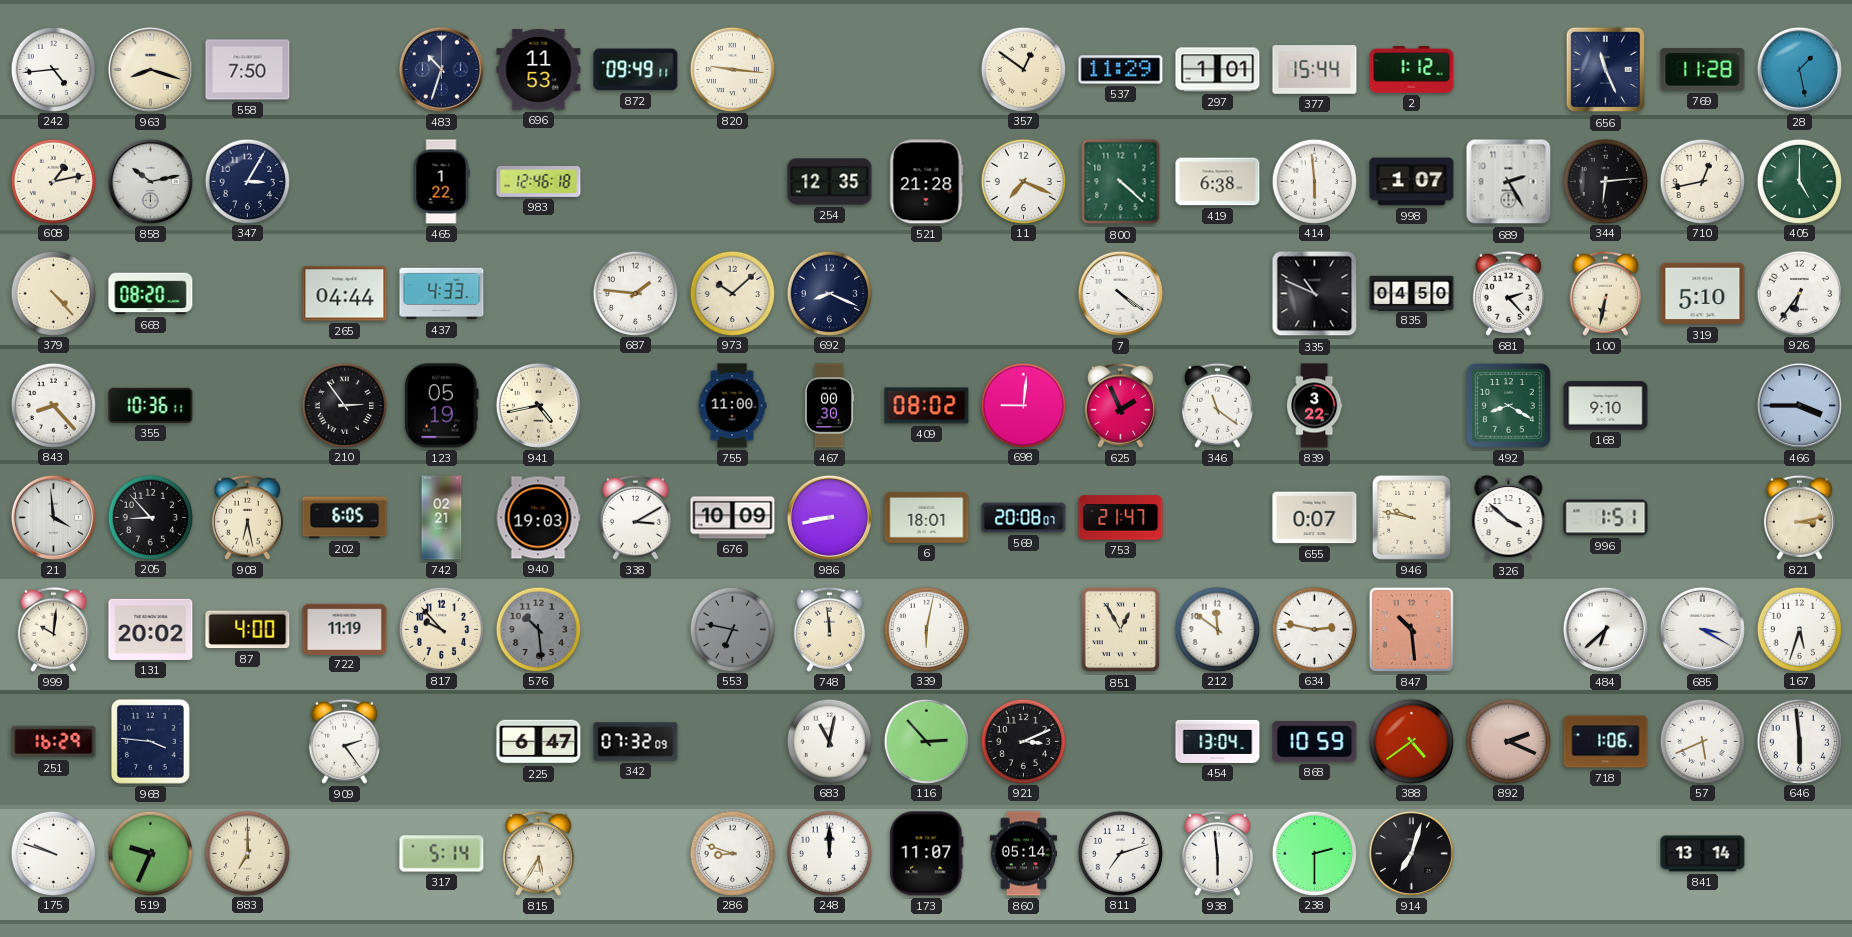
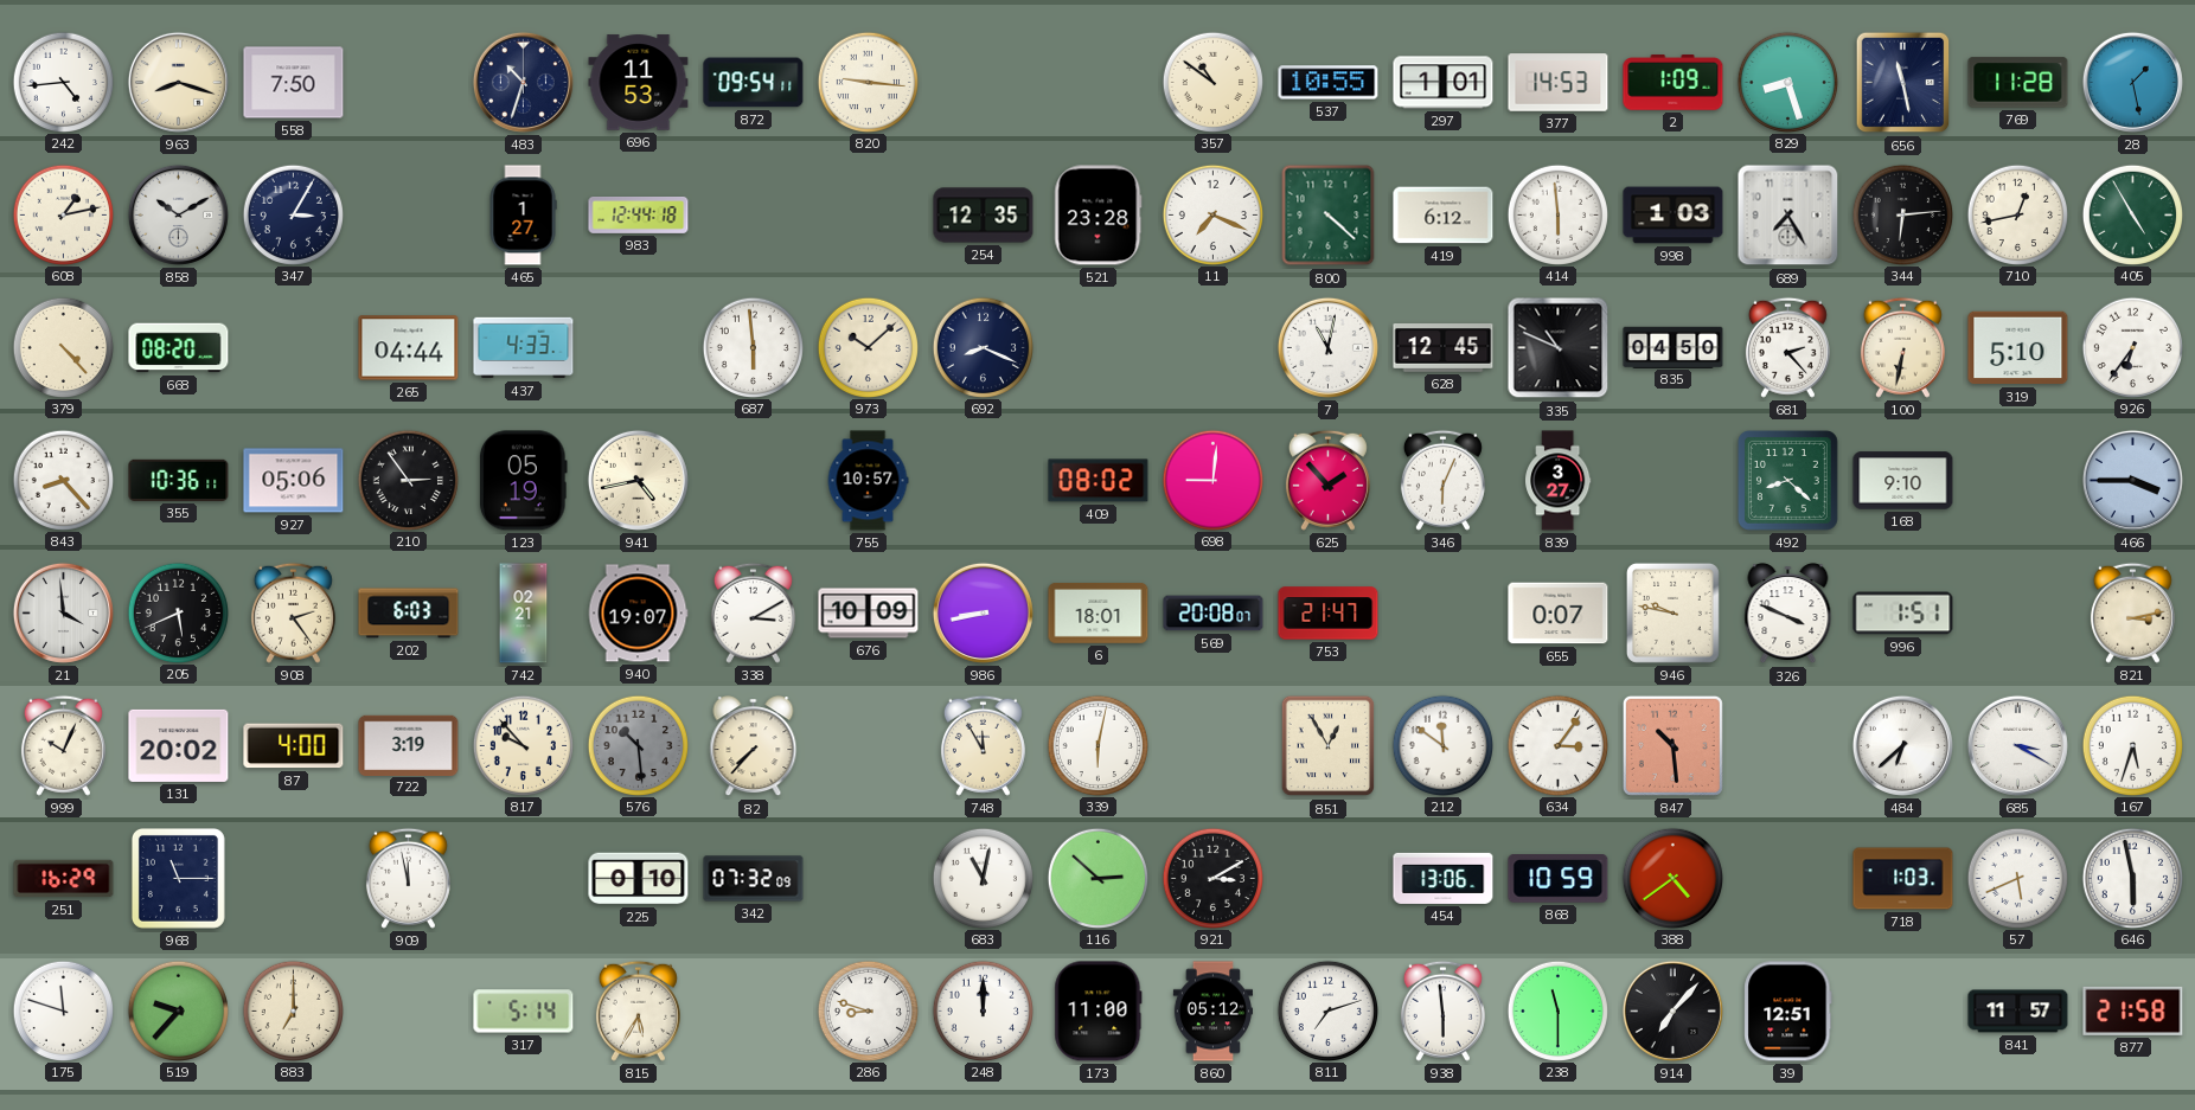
872: 09:49 -> 09:54 (754, 83)
357: 12:51 -> 10:51 (1212, 82)
537: 11:29 -> 10:55 (1329, 83)
377: 15:44 -> 14:53 (1559, 83)
2: 1:12 -> 1:09 (1674, 83)
829: none -> 8:27 (1787, 82)
656: 11:26 -> 11:28 (1903, 83)
858: 10:13 -> 10:10 (178, 214)
465: 1:22 -> 1:27 (523, 216)
983: 12:46 -> 12:44 (639, 216)
521: 21:28 -> 23:28 (1099, 216)
419: 6:38 -> 6:12 (1444, 216)
998: 1:07 -> 1:03 (1674, 216)
689: 2:25 -> 7:25 (1788, 216)
405: 5:00 -> 4:55 (2132, 214)
687: 1:46 -> 5:59 (753, 347)
7: 4:21 -> 11:02 (1327, 347)
628: none -> 12:45 (1444, 348)
927: none -> 05:06 (294, 481)
755: 11:00 -> 10:57 (868, 481)
467: 00:30 -> none (829, 406)
625: 1:56 -> 1:53 (1327, 480)
346: 11:21 -> 6:04 (1442, 480)
839: 3:22 -> 3:27 (1559, 481)
492: 8:20 -> 8:22 (1787, 480)
205: 8:53 -> 5:41 (178, 612)
908: 6:28 -> 2:24 (293, 612)
202: 6:05 -> 6:03 (409, 614)
940: 19:03 -> 19:07 (638, 614)
326: 3:52 -> 3:49 (1788, 614)
999: 10:01 -> 10:04 (63, 745)
722: 11:19 -> 3:19 (409, 745)
82: none -> 7:37 (754, 746)
553: 6:47 -> none (732, 629)
748: 11:59 -> 11:55 (983, 745)
634: 2:47 -> 3:06 (1557, 745)
968: 3:46 -> 11:15 (178, 878)
909: 2:24 -> 11:58 (408, 878)
225: 6:47 -> 0:10 (639, 879)
116: 2:53 -> 2:52 (1097, 878)
921: 3:11 -> 3:10 (1212, 878)
454: 13:04 -> 13:06 (1444, 878)
892: 2:19 -> none (1508, 741)
718: 1:06 -> 1:03 (1903, 879)
646: 5:59 -> 5:58 (2132, 878)
175: 9:48 -> 11:48 (63, 1010)
519: 9:34 -> 9:37 (178, 1010)
173: 11:07 -> 11:00 (1099, 1012)
860: 05:14 -> 05:12 (1212, 1012)
238: 2:30 -> 11:30 (1557, 1010)
914: 7:03 -> 7:07 (1672, 1010)
39: none -> 12:51 (1788, 1012)
841: 13:14 -> 11:57 (2018, 1012)
877: none -> 21:58 (2133, 1010)
